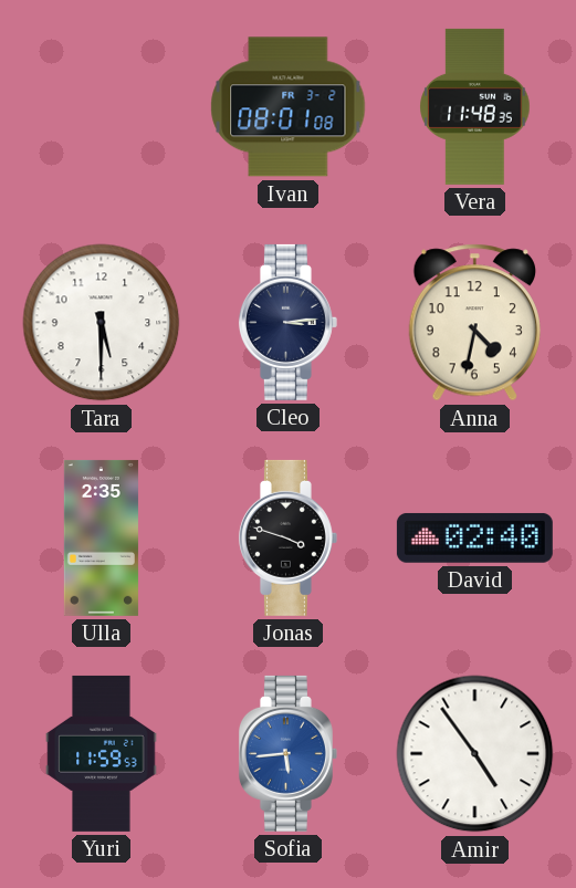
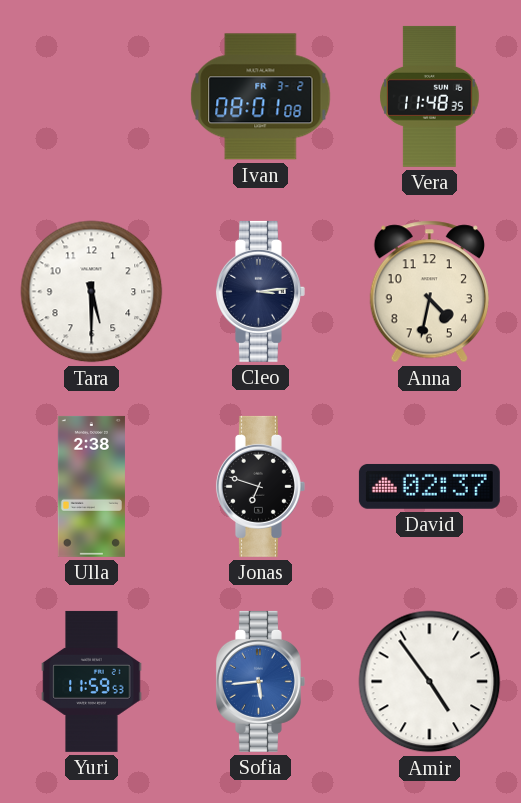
Ulla: 2:35 -> 2:38 (91, 486)
Jonas: 3:48 -> 6:48 (260, 486)
David: 02:40 -> 02:37 (429, 487)
